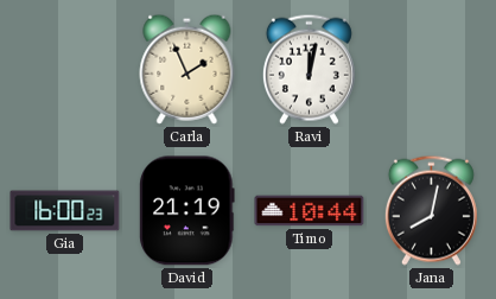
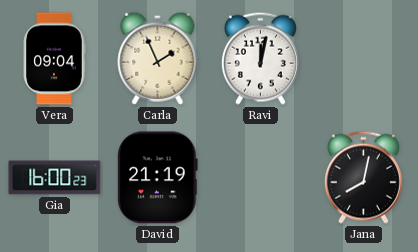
Vera: none -> 09:04 (54, 59)
Timo: 10:44 -> none (310, 211)
